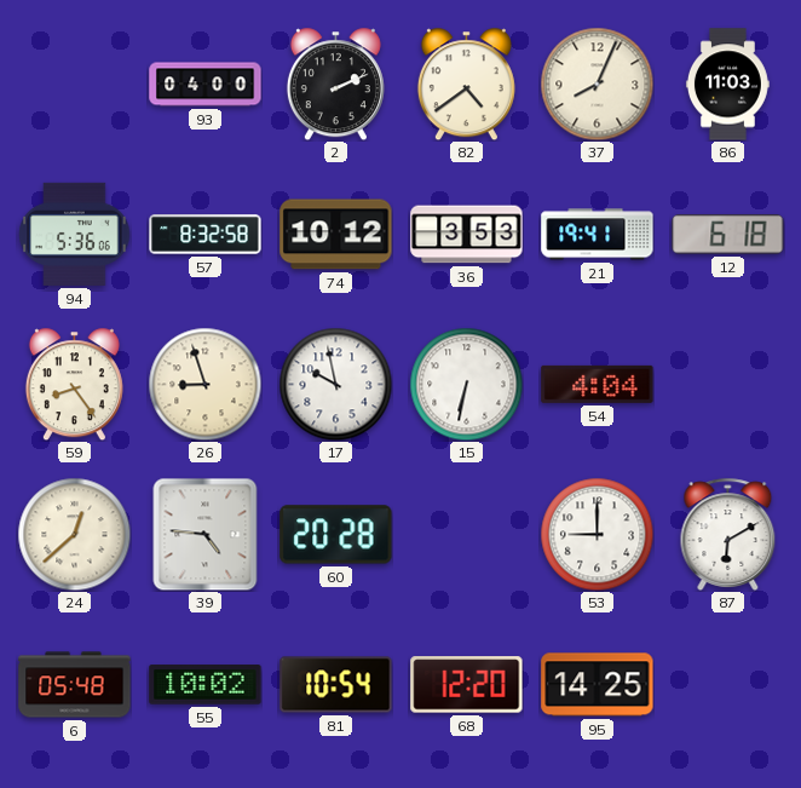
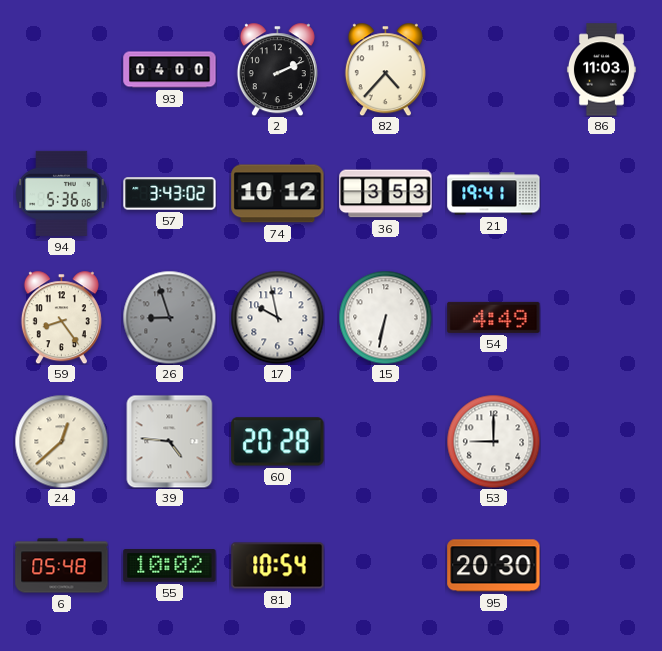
82: 4:39 -> 4:37 (385, 69)
37: 8:04 -> none (597, 84)
57: 8:32 -> 3:43 (170, 194)
12: 6:18 -> none (728, 235)
26 dial: cream -> grey (169, 317)
54: 4:04 -> 4:49 (494, 317)
87: 6:10 -> none (728, 534)
68: 12:20 -> none (467, 685)
95: 14:25 -> 20:30 (494, 566)
